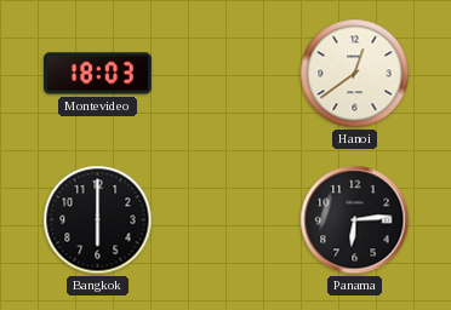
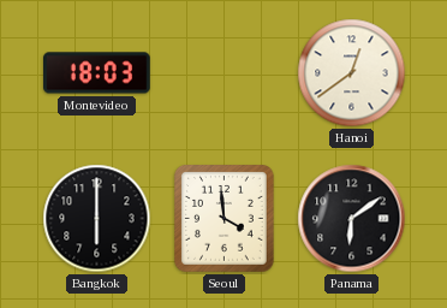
Seoul: none -> 3:59 (225, 219)
Panama: 6:14 -> 6:09 (352, 219)
